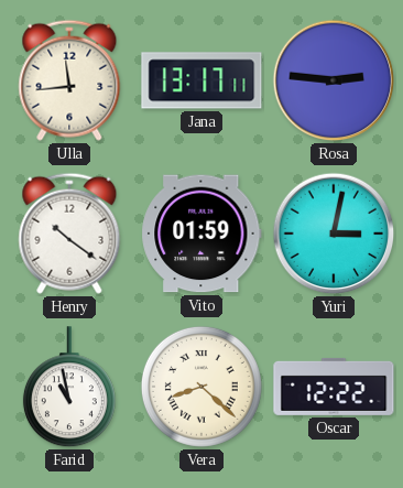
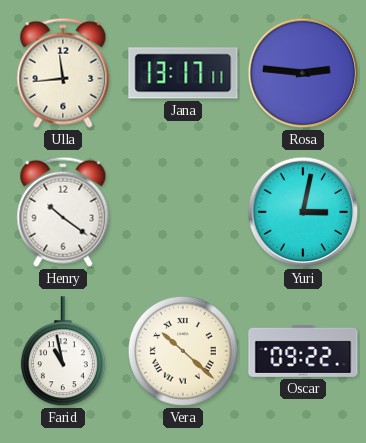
Vito: 01:59 -> none (201, 234)
Vera: 8:22 -> 10:22 (183, 351)
Oscar: 12:22 -> 09:22 (303, 351)
